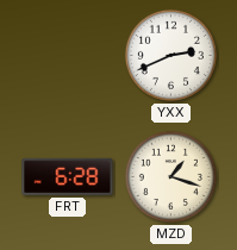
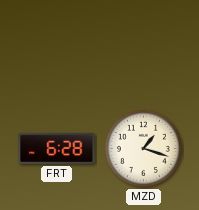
YXX: 2:41 -> none (170, 55)
